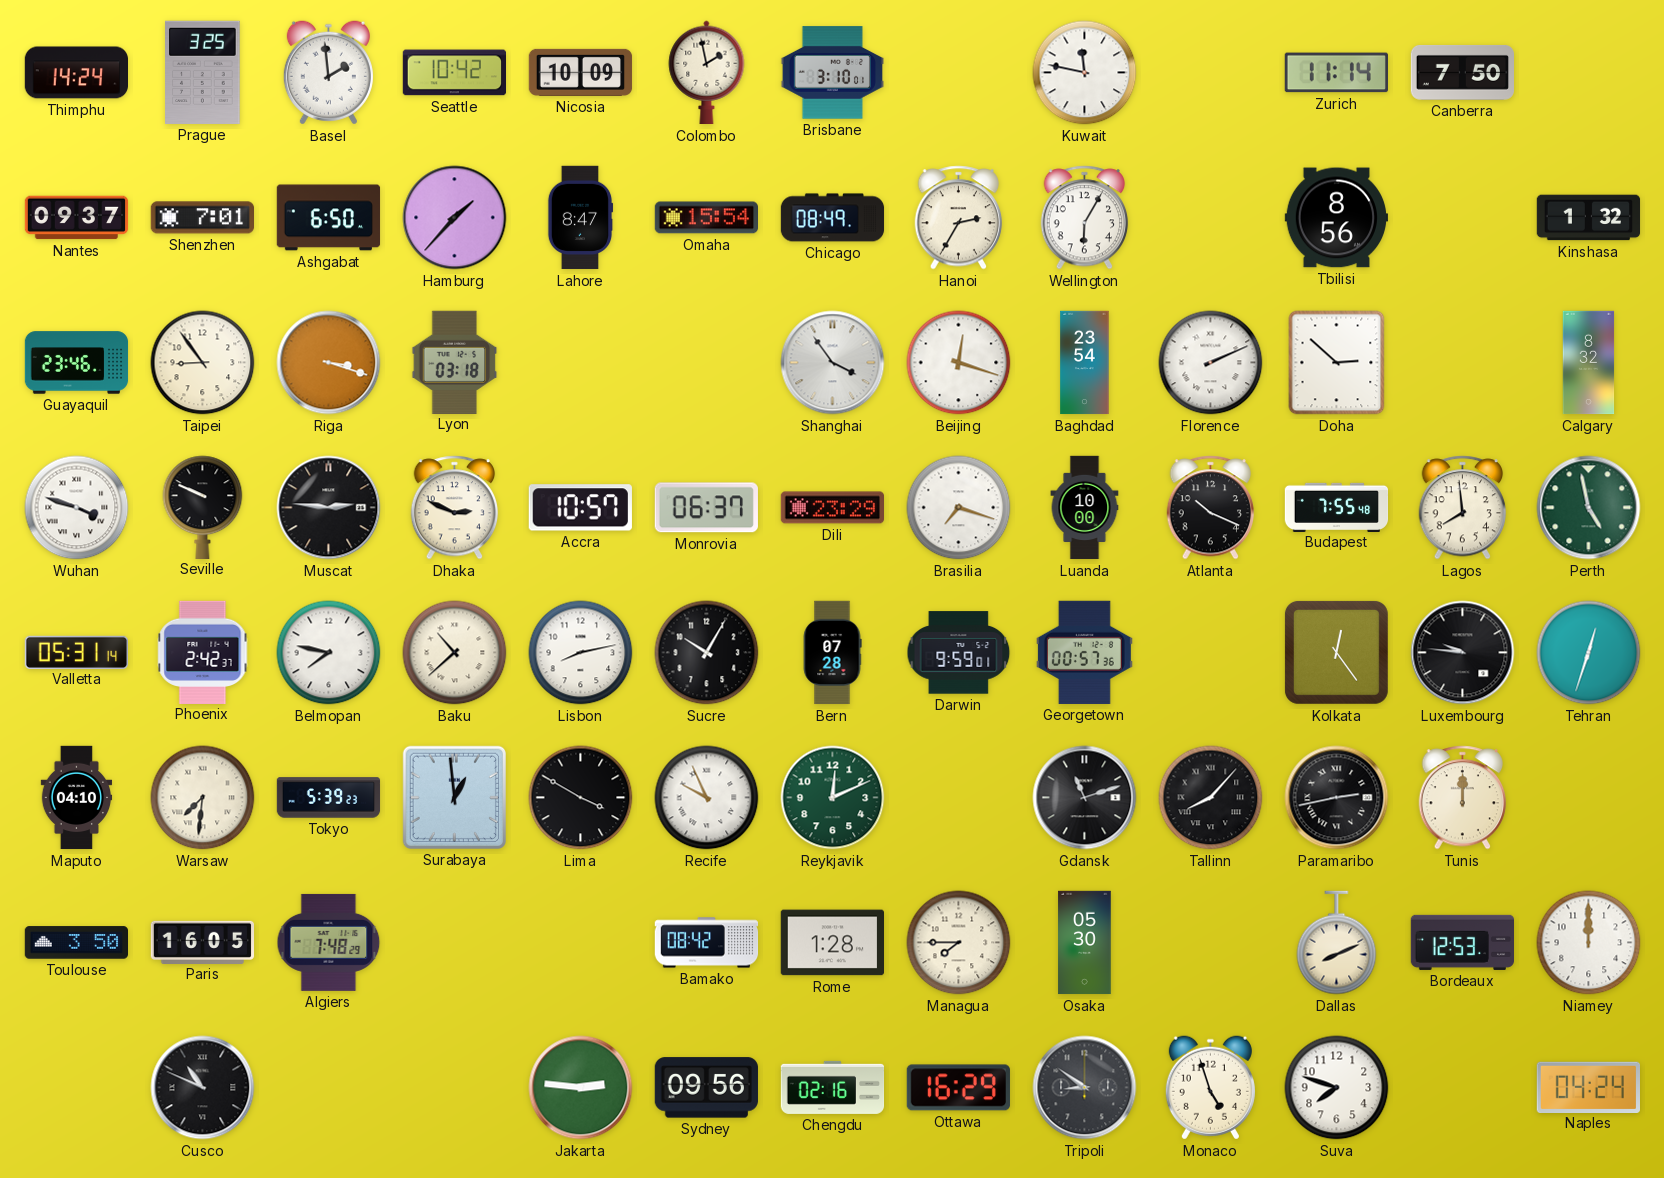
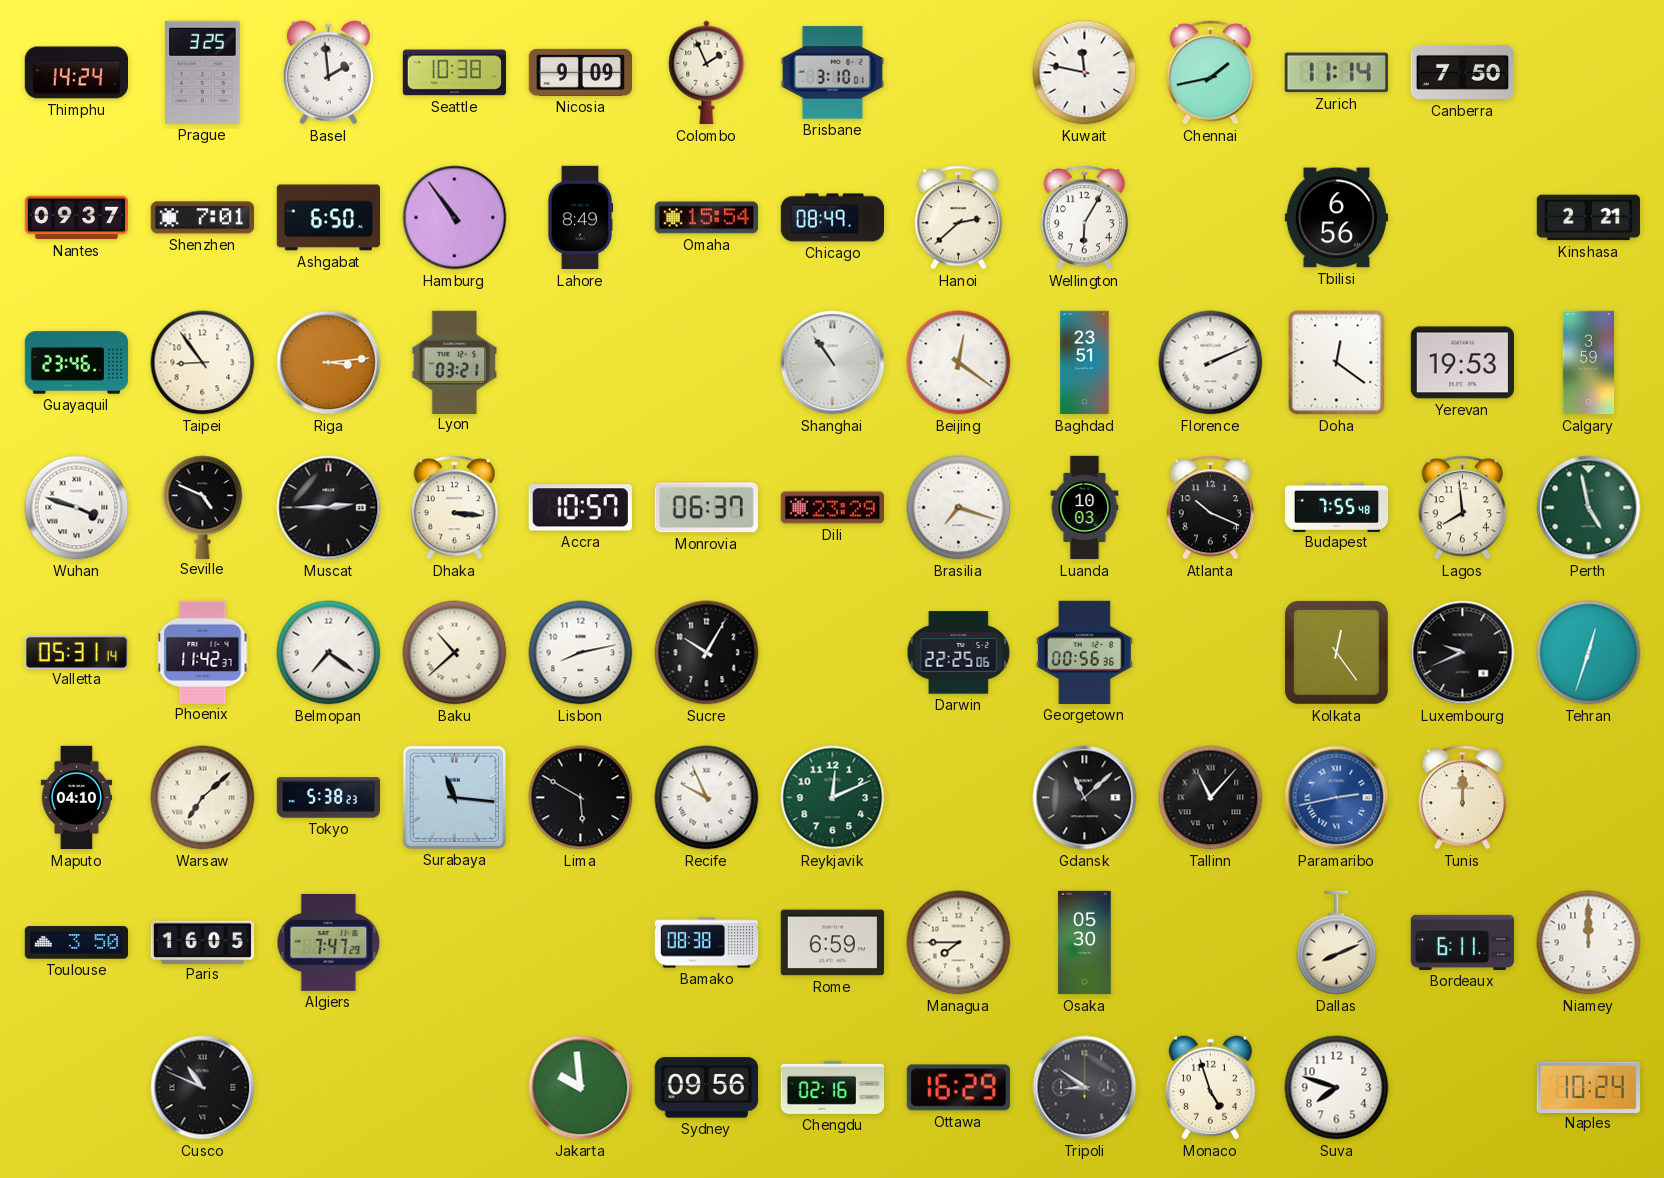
Seattle: 10:42 -> 10:38 (454, 73)
Nicosia: 10:09 -> 9:09 (581, 72)
Colombo: 1:58 -> 1:56 (707, 73)
Chennai: none -> 1:43 (1211, 73)
Hamburg: 1:37 -> 10:54 (455, 218)
Lahore: 8:47 -> 8:49 (580, 218)
Hanoi: 2:35 -> 2:38 (959, 218)
Tbilisi: 8:56 -> 6:56 (1336, 218)
Kinshasa: 1:32 -> 2:21 (1589, 218)
Riga: 3:18 -> 3:14 (329, 363)
Lyon: 03:18 -> 03:21 (455, 362)
Shanghai: 3:54 -> 10:54 (833, 363)
Beijing: 12:18 -> 12:21 (959, 363)
Baghdad: 23:54 -> 23:51 (1085, 363)
Doha: 2:52 -> 12:21 (1337, 363)
Yerevan: none -> 19:53 (1462, 363)
Calgary: 8:32 -> 3:59 (1589, 363)
Seville: 9:49 -> 4:49 (203, 507)
Muscat: 2:46 -> 2:45 (329, 508)
Dhaka: 2:49 -> 3:16 (455, 508)
Luanda: 10:00 -> 10:03 (1085, 508)
Phoenix: 2:42 -> 11:42 (203, 652)
Belmopan: 7:47 -> 7:21 (329, 653)
Bern: 07:28 -> none (832, 653)
Darwin: 9:59 -> 22:25 (959, 653)
Georgetown: 00:57 -> 00:56 (1084, 652)
Luxembourg: 9:46 -> 9:41 (1463, 653)
Warsaw: 7:31 -> 7:08 (203, 798)
Tokyo: 5:39 -> 5:38 (329, 798)
Surabaya: 12:59 -> 11:16 (454, 797)
Lima: 3:50 -> 5:50 (581, 798)
Gdansk: 11:12 -> 11:08 (1085, 798)
Tallinn: 8:07 -> 11:07 (1211, 798)
Paramaribo dial: black -> blue (1337, 798)
Algiers: 7:48 -> 7:47 (329, 942)
Bamako: 08:42 -> 08:38 (707, 943)
Rome: 1:28 -> 6:59 (832, 943)
Bordeaux: 12:53 -> 6:11 (1462, 942)
Jakarta: 2:46 -> 9:59 (581, 1088)
Naples: 04:24 -> 10:24 (1588, 1087)
